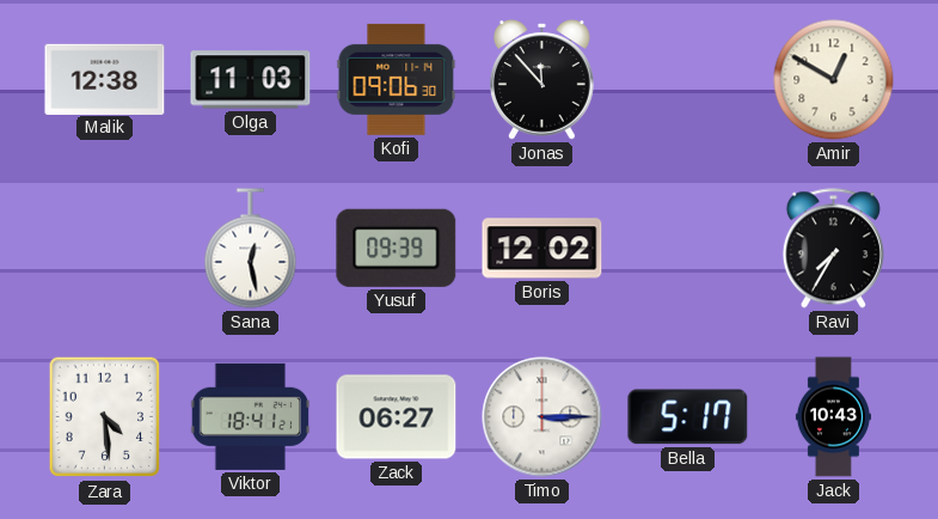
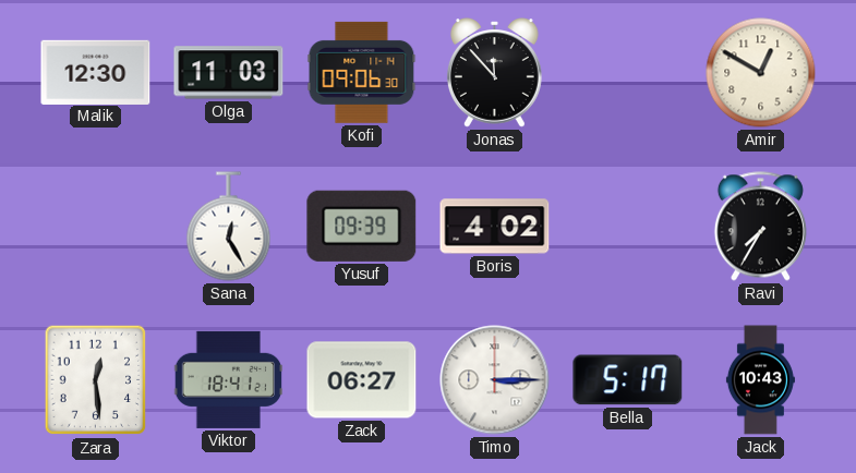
Malik: 12:38 -> 12:30 (96, 72)
Sana: 12:28 -> 12:25 (229, 227)
Boris: 12:02 -> 4:02 (495, 227)
Zara: 4:29 -> 12:29 (96, 380)
